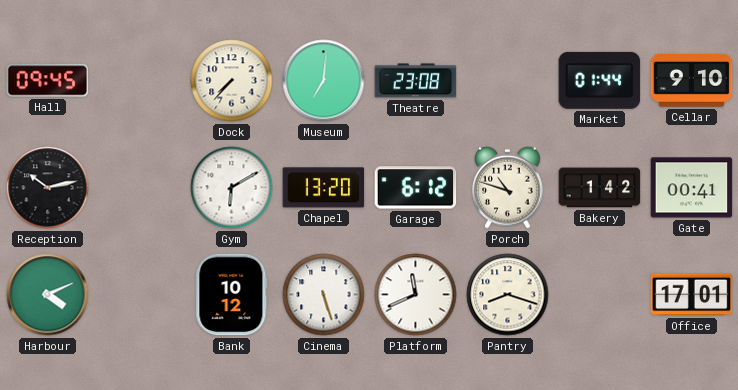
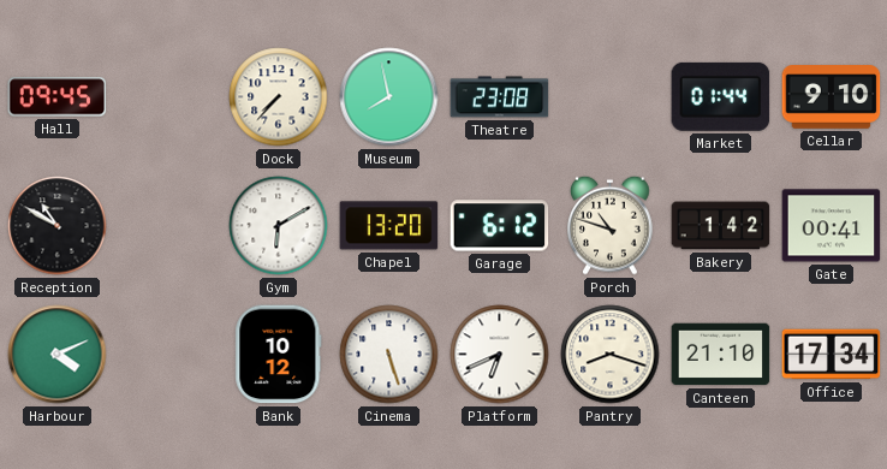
Museum: 7:01 -> 7:58 (389, 97)
Reception: 10:13 -> 10:50 (58, 226)
Platform: 11:41 -> 6:41 (500, 355)
Canteen: none -> 21:10 (721, 355)
Office: 17:01 -> 17:34 (832, 355)
